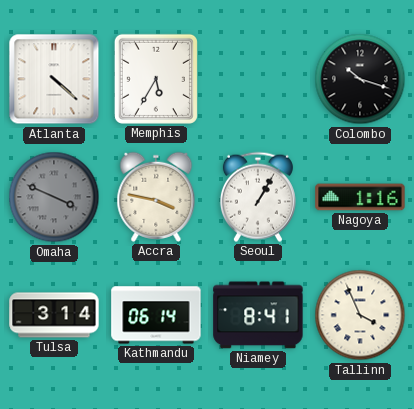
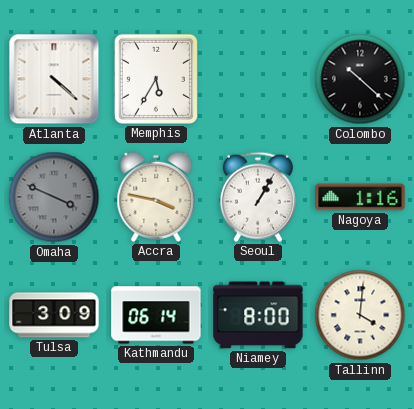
Colombo: 10:18 -> 10:22 (360, 79)
Tulsa: 3:14 -> 3:09 (54, 315)
Niamey: 8:41 -> 8:00 (258, 315)
Tallinn: 3:56 -> 4:01 (360, 315)
